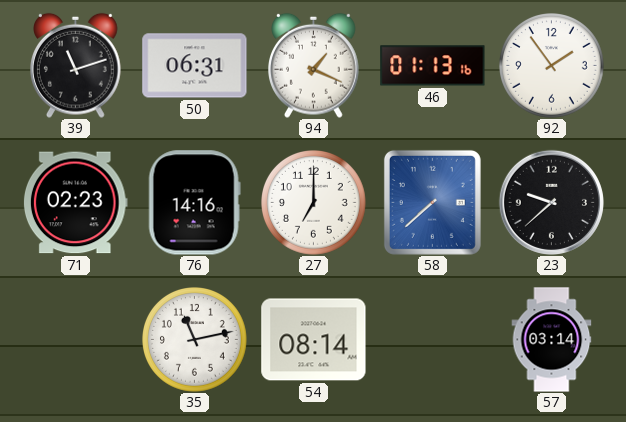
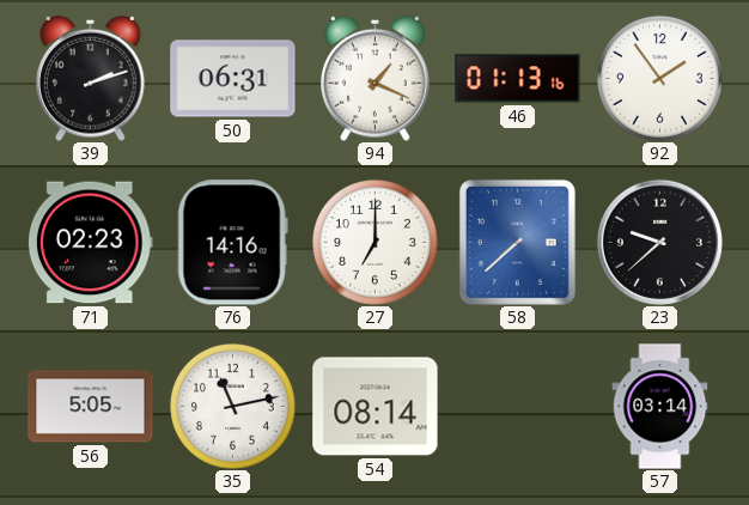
39: 11:12 -> 2:12 (91, 78)
56: none -> 5:05 (91, 407)
